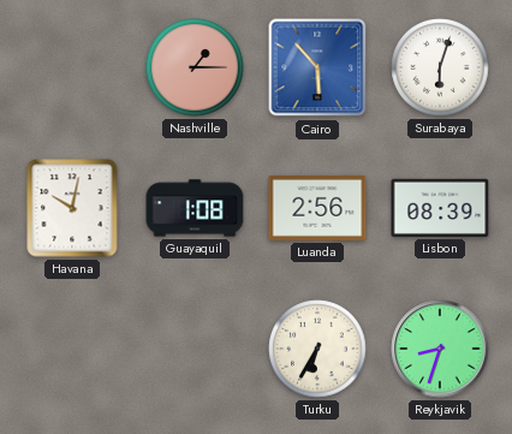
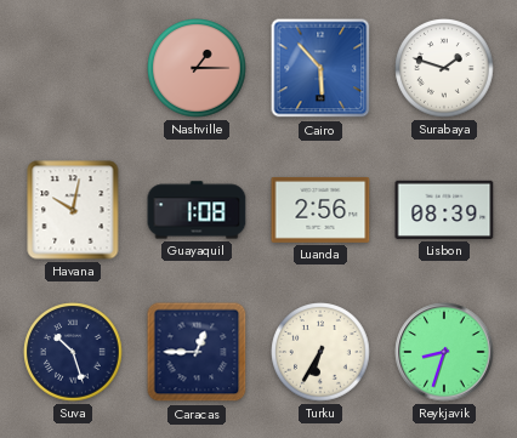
Surabaya: 6:03 -> 1:48 (444, 68)
Suva: none -> 10:27 (73, 352)
Caracas: none -> 12:45 (197, 352)
